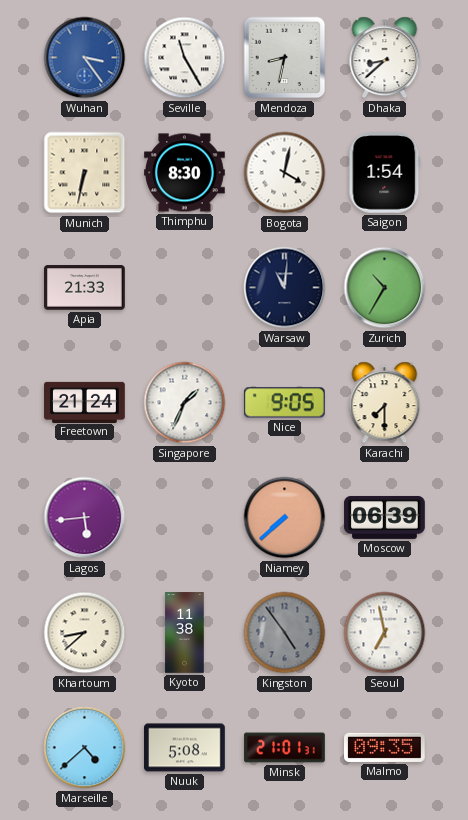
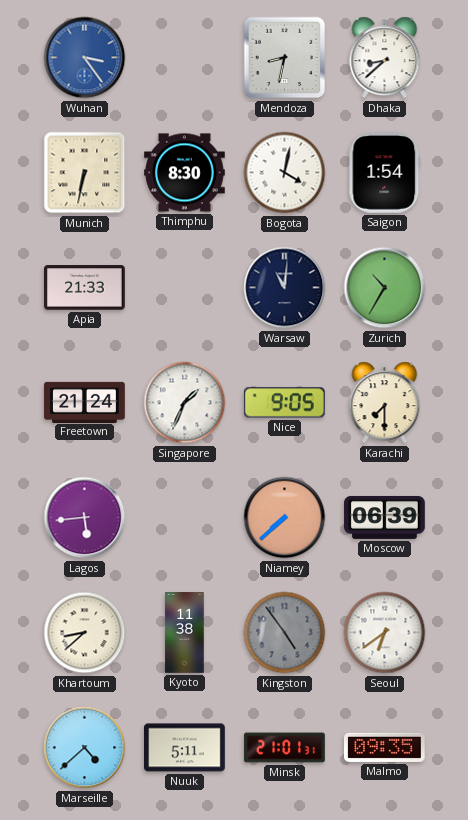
Seville: 11:25 -> none (185, 58)
Seoul: 6:58 -> 6:39 (385, 633)
Nuuk: 5:08 -> 5:11 (185, 748)
